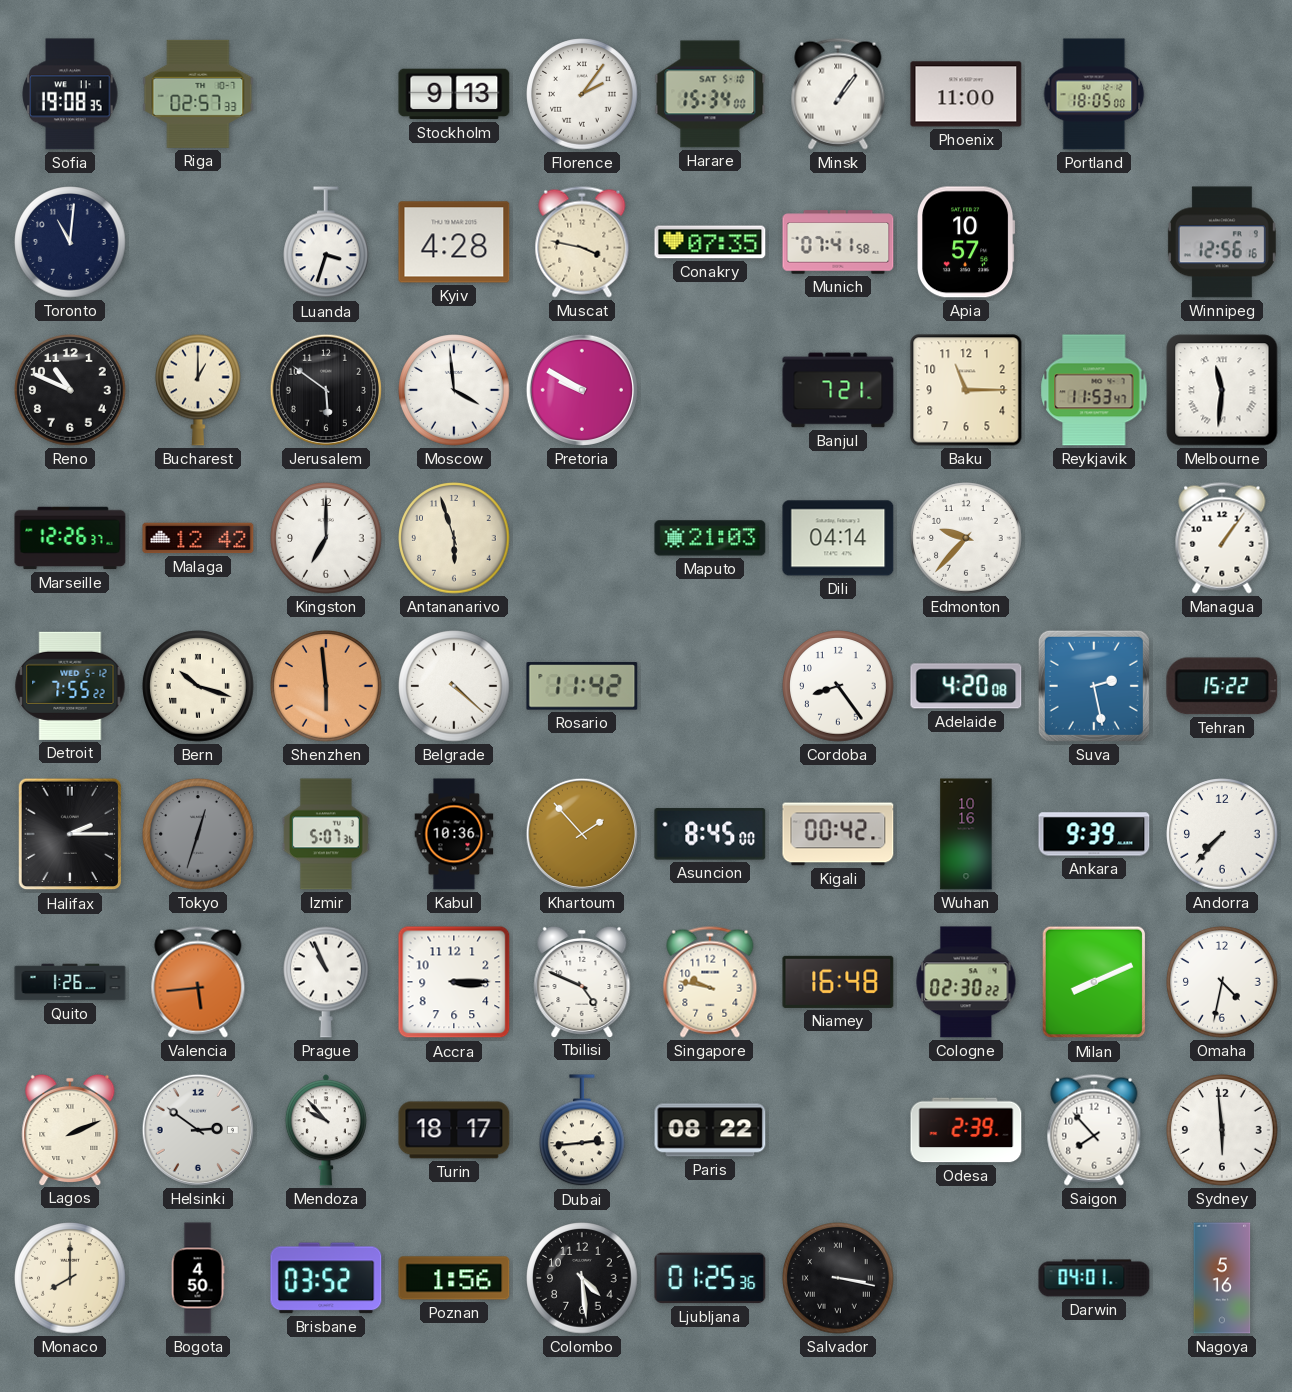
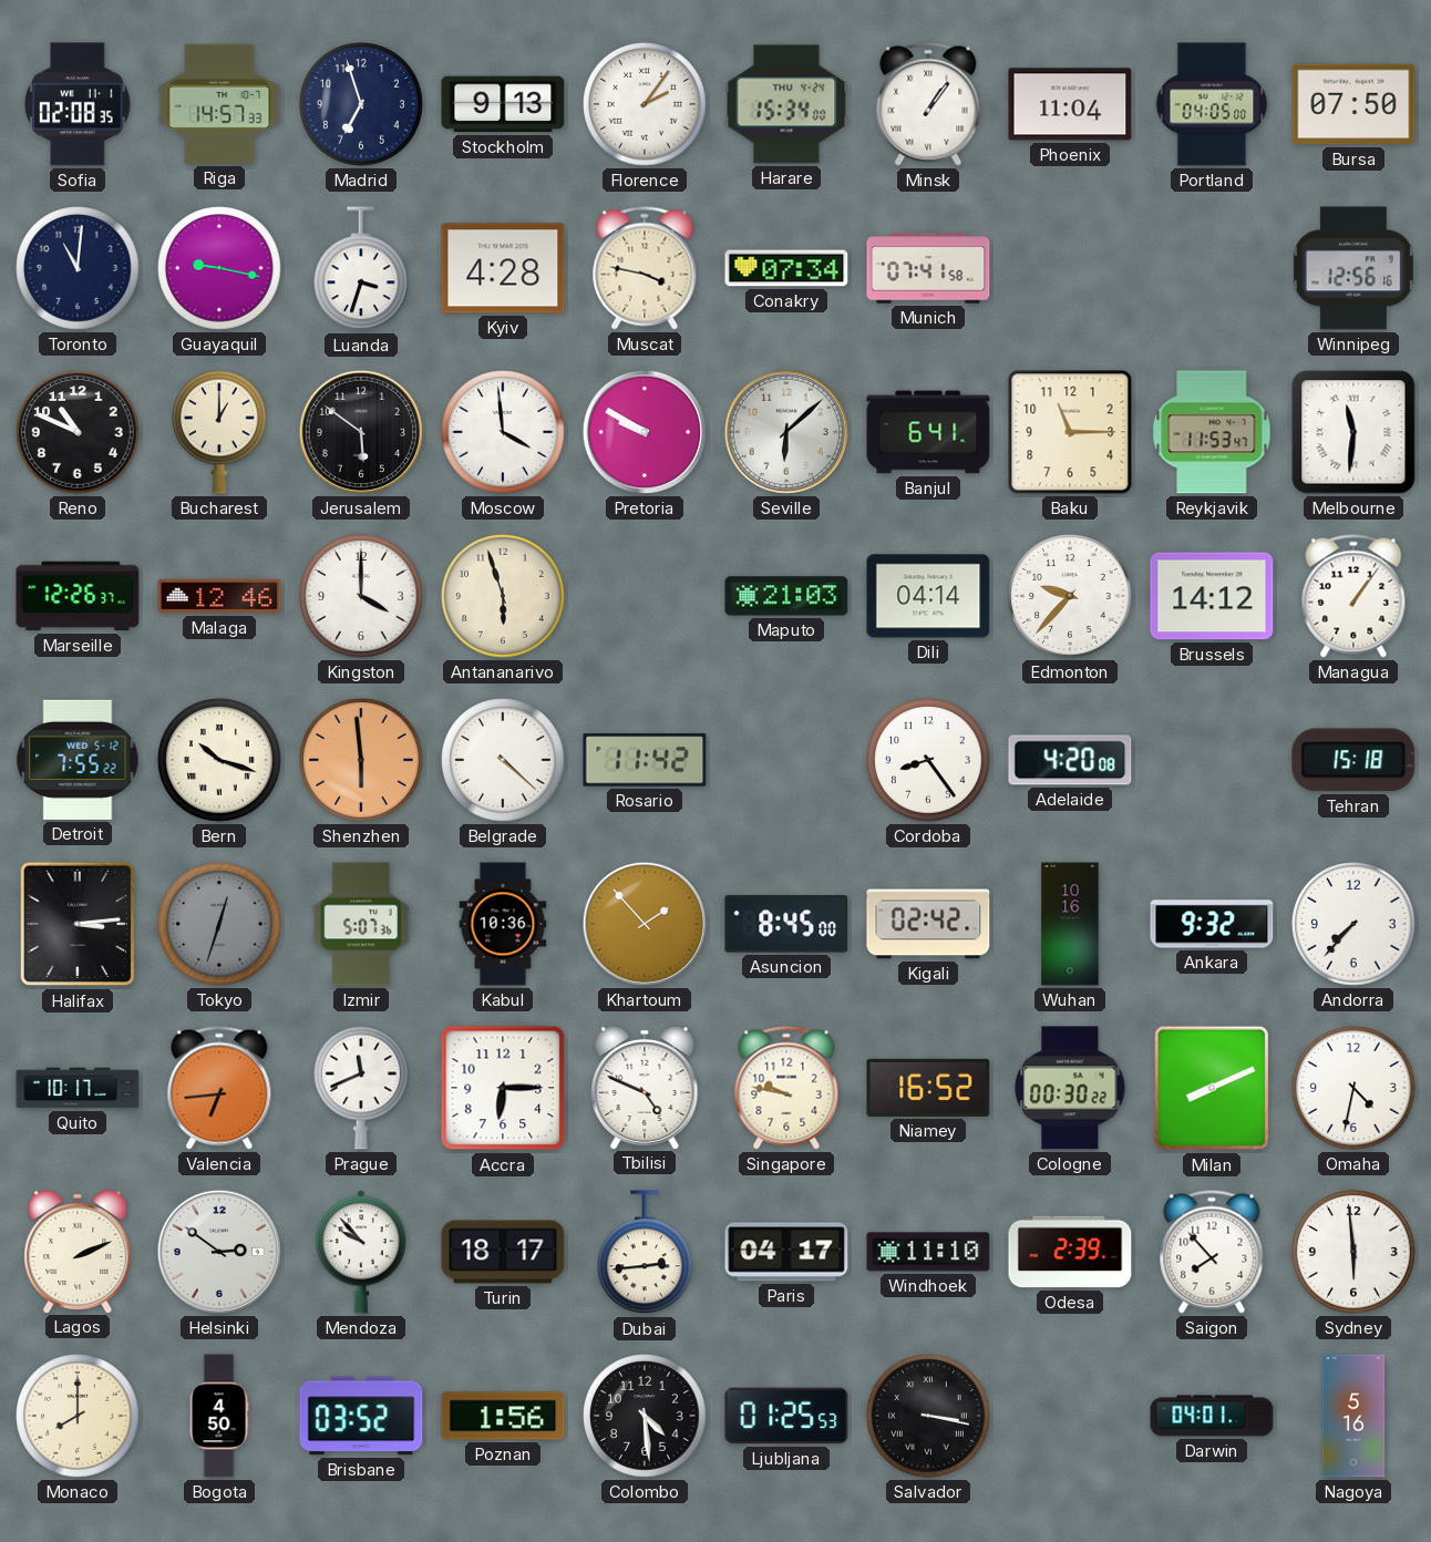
Sofia: 19:08 -> 02:08 (78, 104)
Riga: 02:57 -> 14:57 (219, 104)
Madrid: none -> 6:57 (361, 104)
Harare date: SAT 5-10 -> THU 4-24 (786, 104)
Phoenix: 11:00 -> 11:04 (1070, 104)
Portland: 18:05 -> 04:05 (1212, 104)
Bursa: none -> 07:50 (1353, 104)
Guayaquil: none -> 9:17 (219, 268)
Conakry: 07:35 -> 07:34 (786, 268)
Apia: 10:57 -> none (966, 242)
Seville: none -> 6:08 (786, 432)
Banjul: 7:21 -> 6:41 (928, 432)
Malaga: 12:42 -> 12:46 (219, 596)
Kingston: 7:00 -> 4:00 (361, 596)
Brussels: none -> 14:12 (1212, 596)
Suva: 2:28 -> none (1094, 686)
Tehran: 15:22 -> 15:18 (1353, 760)
Halifax: 2:15 -> 3:14 (78, 924)
Kigali: 00:42 -> 02:42 (928, 924)
Ankara: 9:39 -> 9:32 (1212, 924)
Quito: 1:26 -> 10:17 (78, 1088)
Valencia: 5:44 -> 6:44 (219, 1088)
Prague: 10:56 -> 11:41 (362, 1088)
Accra: 3:15 -> 6:15 (503, 1088)
Niamey: 16:48 -> 16:52 (928, 1088)
Cologne: 02:30 -> 00:30 (1070, 1088)
Paris: 08:22 -> 04:17 (786, 1252)
Windhoek: none -> 11:10 (928, 1252)
Ljubljana: 01:25:36 -> 01:25:53 (786, 1416)
